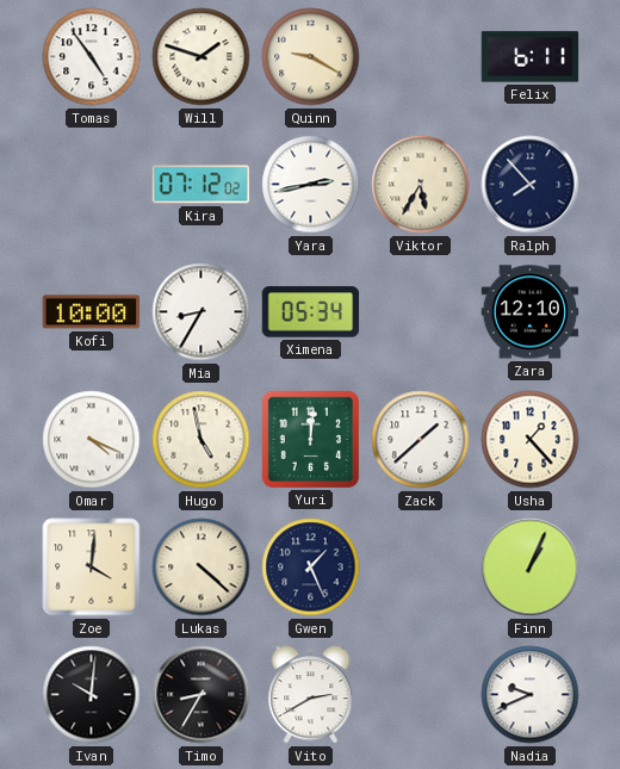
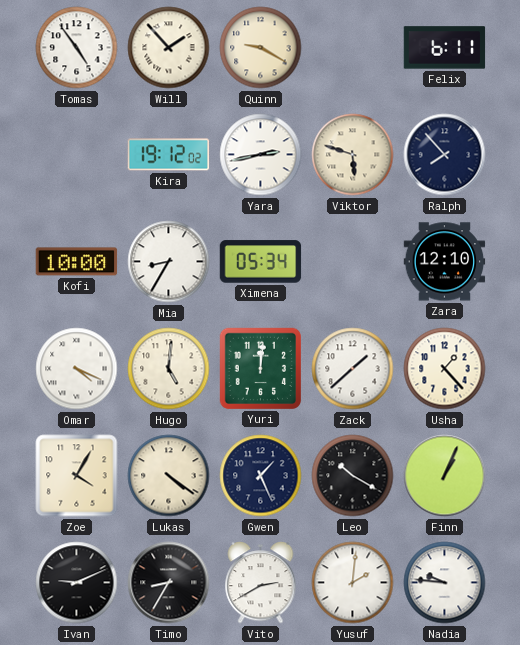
Will: 1:48 -> 1:53 (169, 48)
Kira: 07:12 -> 19:12 (169, 155)
Viktor: 5:35 -> 5:48 (353, 155)
Hugo: 4:58 -> 5:01 (169, 369)
Zoe: 4:01 -> 4:05 (77, 476)
Lukas: 4:22 -> 4:21 (169, 476)
Leo: none -> 10:20 (353, 476)
Ivan: 10:01 -> 9:11 (77, 583)
Yusuf: none -> 2:01 (353, 583)
Nadia: 9:41 -> 9:46 (445, 583)
